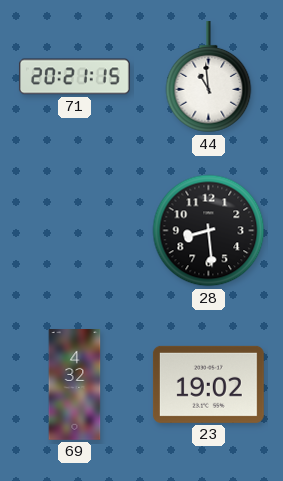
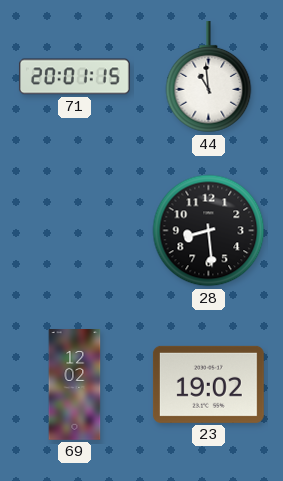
71: 20:21 -> 20:01 (75, 77)
69: 4:32 -> 12:02 (75, 385)
